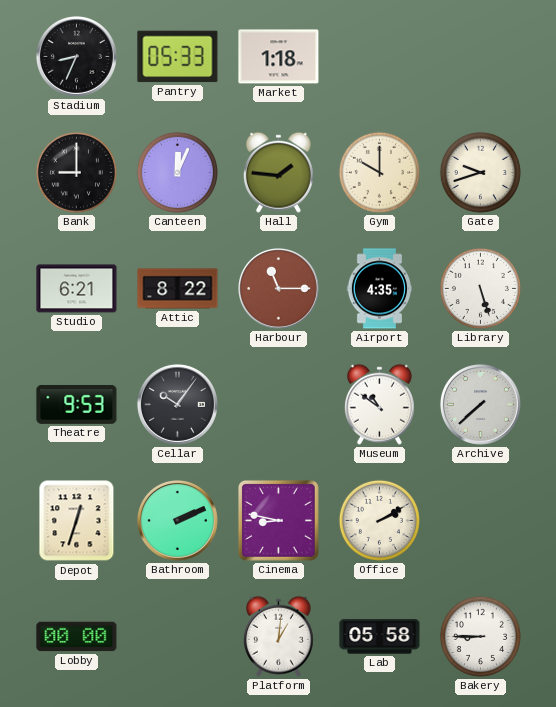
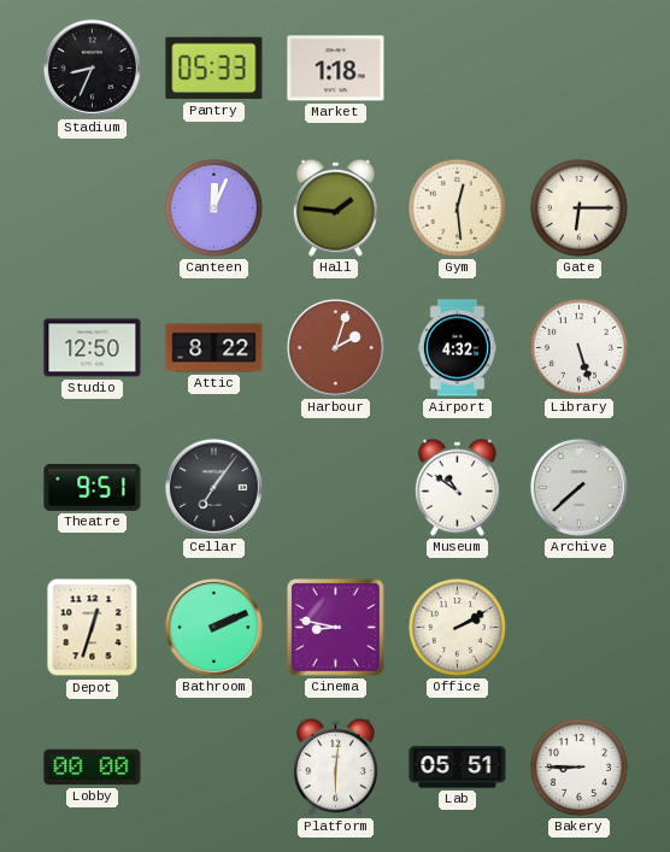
Bank: 9:00 -> none (76, 172)
Gym: 10:00 -> 12:29 (457, 207)
Gate: 9:42 -> 6:15 (578, 207)
Studio: 6:21 -> 12:50 (93, 348)
Harbour: 11:15 -> 2:03 (335, 347)
Airport: 4:35 -> 4:32 (457, 348)
Theatre: 9:53 -> 9:51 (93, 487)
Cellar: 10:06 -> 7:06 (213, 487)
Platform: 1:01 -> 6:01 (335, 766)
Lab: 05:58 -> 05:51 (458, 768)
